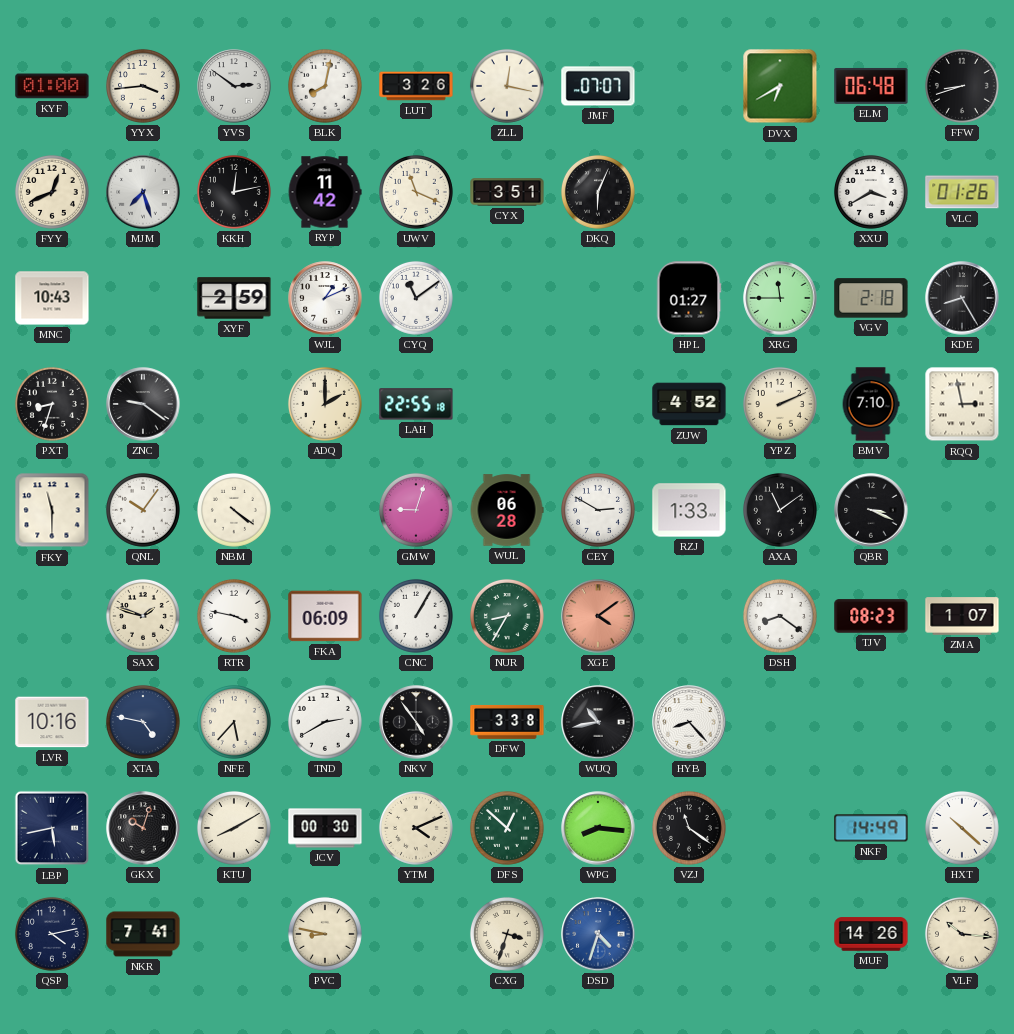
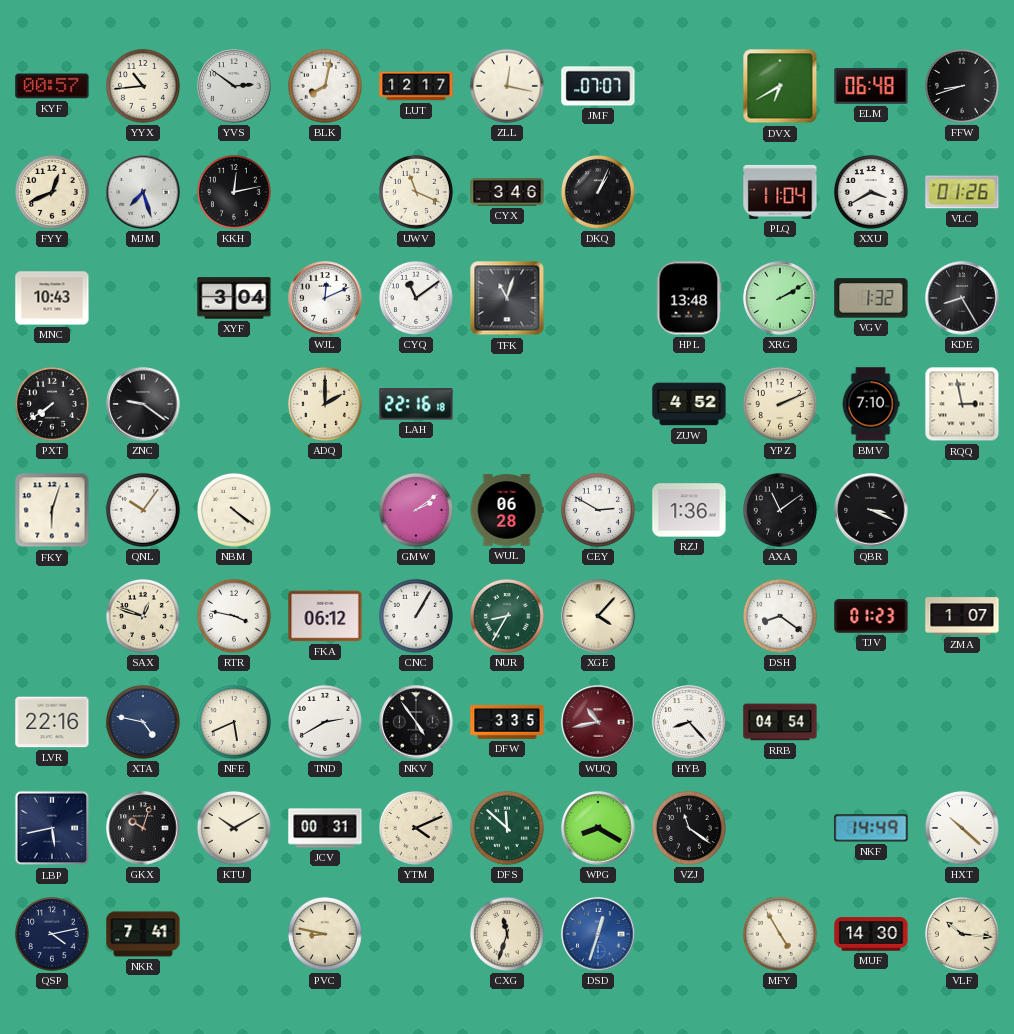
KYF: 01:00 -> 00:57 (52, 86)
YYX: 3:44 -> 10:44 (143, 86)
LUT: 3:26 -> 12:17 (416, 86)
RYP: 11:42 -> none (325, 192)
CYX: 3:51 -> 3:46 (507, 192)
DKQ: 6:04 -> 1:04 (598, 192)
PLQ: none -> 11:04 (780, 192)
XYF: 2:59 -> 3:04 (234, 298)
WJL: 1:11 -> 12:11 (325, 298)
TFK: none -> 11:03 (507, 298)
HPL: 01:27 -> 13:48 (689, 298)
XRG: 11:45 -> 2:10 (780, 298)
VGV: 2:18 -> 1:32 (871, 298)
PXT: 8:33 -> 7:39 (52, 404)
LAH: 22:55 -> 22:16 (416, 404)
FKY: 11:30 -> 6:03 (52, 510)
GMW: 9:03 -> 2:09 (416, 510)
RZJ: 1:33 -> 1:36 (689, 510)
SAX: 1:48 -> 12:48 (143, 616)
FKA: 06:09 -> 06:12 (325, 616)
XGE: 4:09 -> 4:07 (598, 616)
XGE dial: salmon -> cream (598, 616)
TJV: 08:23 -> 01:23 (871, 616)
LVR: 10:16 -> 22:16 (52, 722)
NFE: 5:37 -> 5:41 (234, 722)
DFW: 3:38 -> 3:35 (507, 722)
WUQ dial: black -> burgundy (598, 722)
RRB: none -> 04:54 (780, 722)
KTU: 8:10 -> 10:10 (234, 828)
JCV: 00:30 -> 00:31 (325, 828)
DFS: 12:52 -> 11:52 (507, 828)
WPG: 8:16 -> 8:20 (598, 828)
CXG: 3:33 -> 11:33 (507, 934)
DSD: 4:33 -> 12:33 (598, 934)
MFY: none -> 4:55 (780, 934)
MUF: 14:26 -> 14:30 (871, 934)
